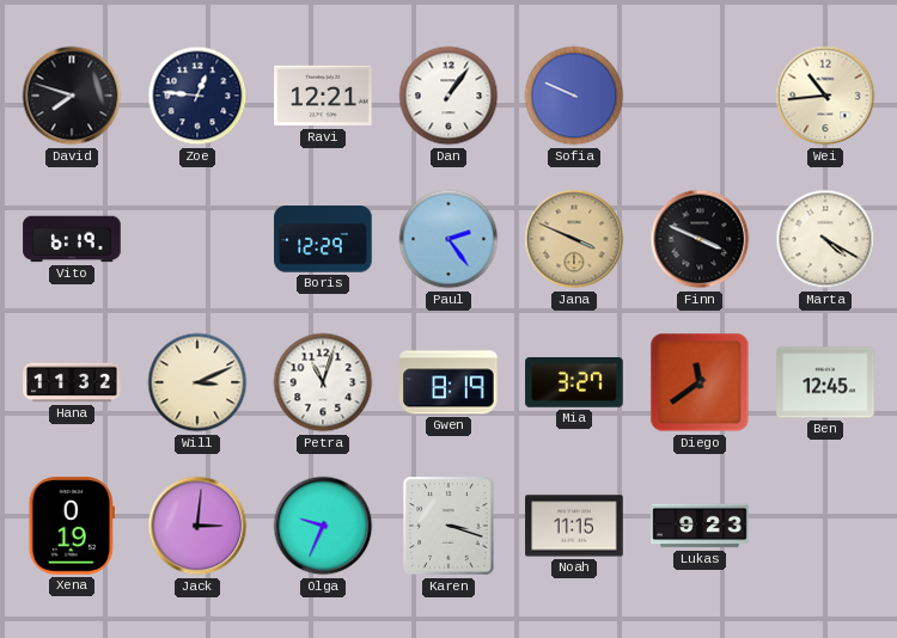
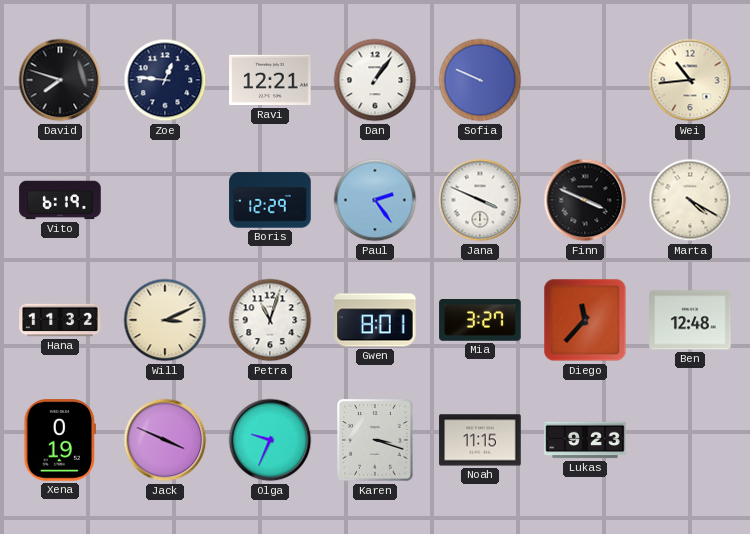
Jana dial: champagne -> white (480, 200)
Gwen: 8:19 -> 8:01 (375, 320)
Diego: 11:39 -> 11:37 (585, 320)
Ben: 12:45 -> 12:48 (690, 320)
Jack: 3:01 -> 3:49 (165, 440)
